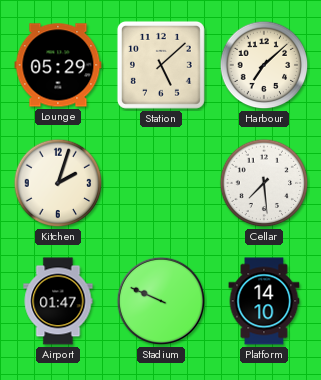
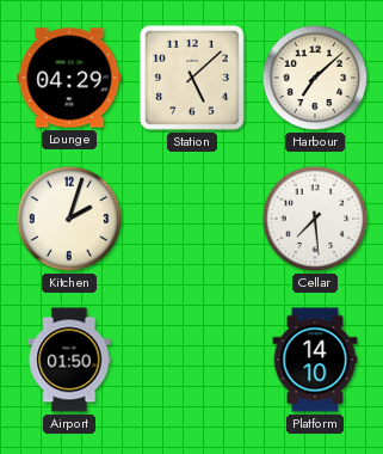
Lounge: 05:29 -> 04:29 (69, 78)
Airport: 01:47 -> 01:50 (69, 360)
Stadium: 9:49 -> none (161, 301)
